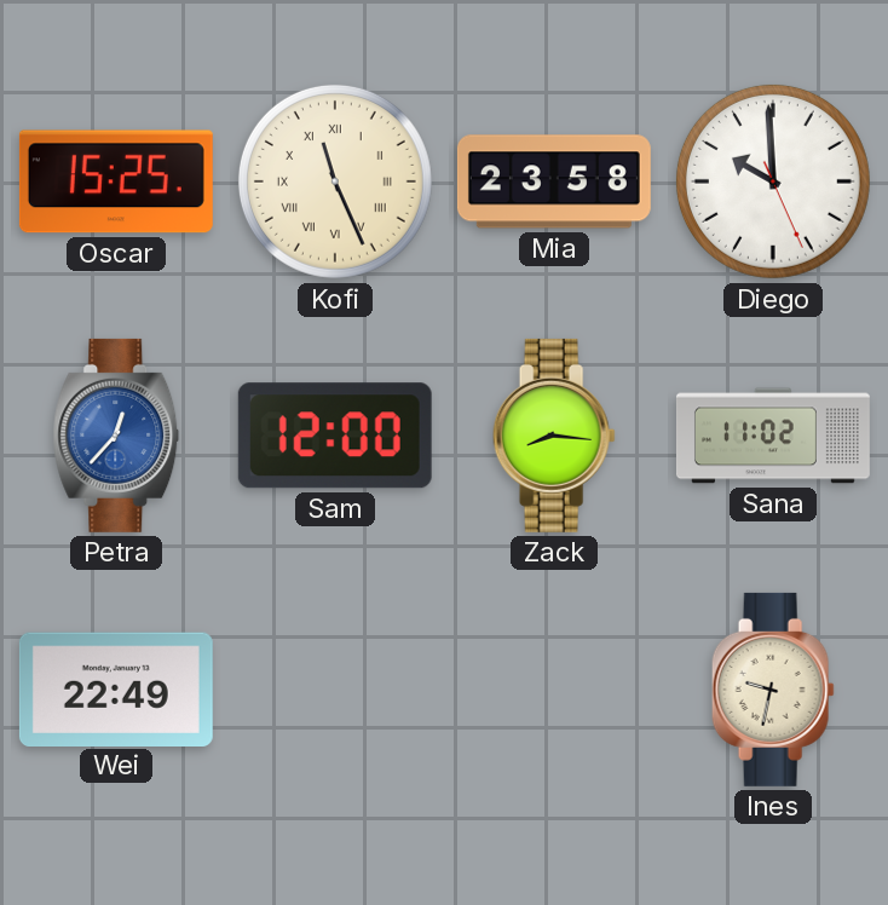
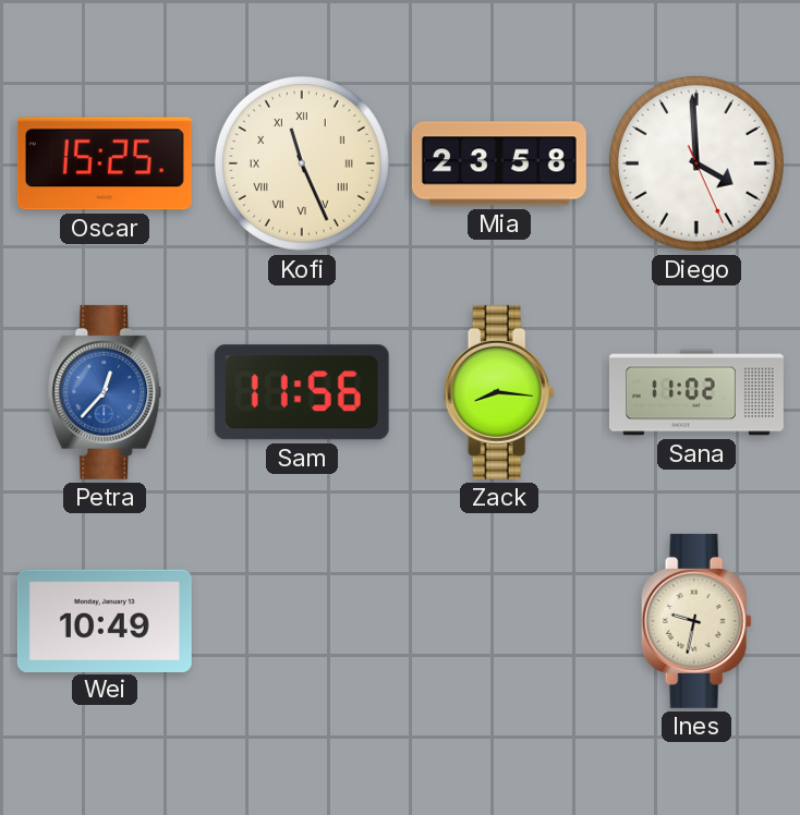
Diego: 9:59 -> 3:59 (696, 163)
Sam: 12:00 -> 11:56 (302, 392)
Wei: 22:49 -> 10:49 (105, 620)
